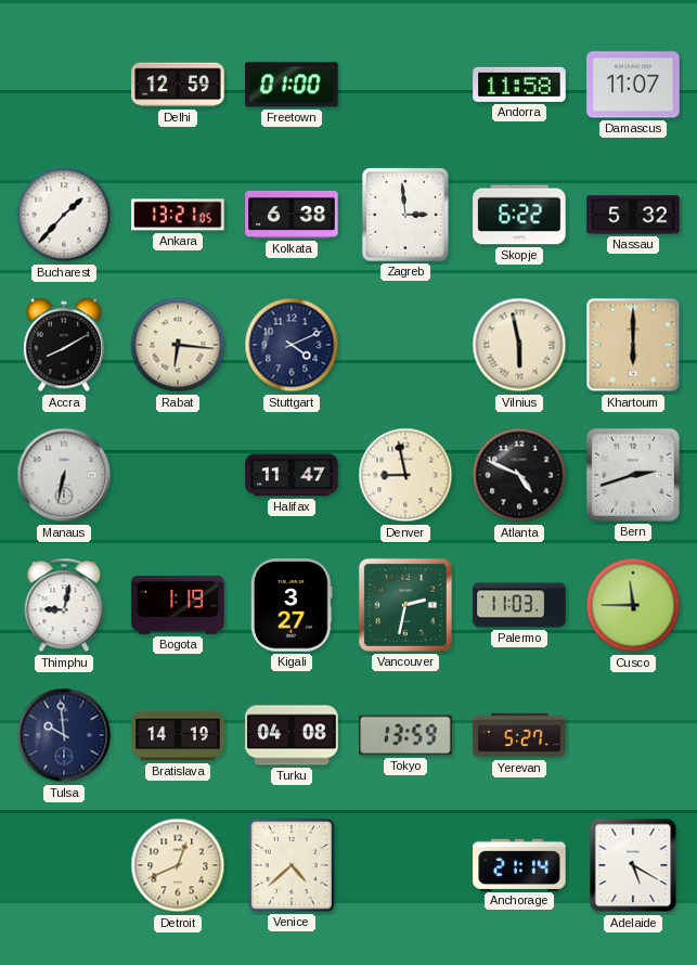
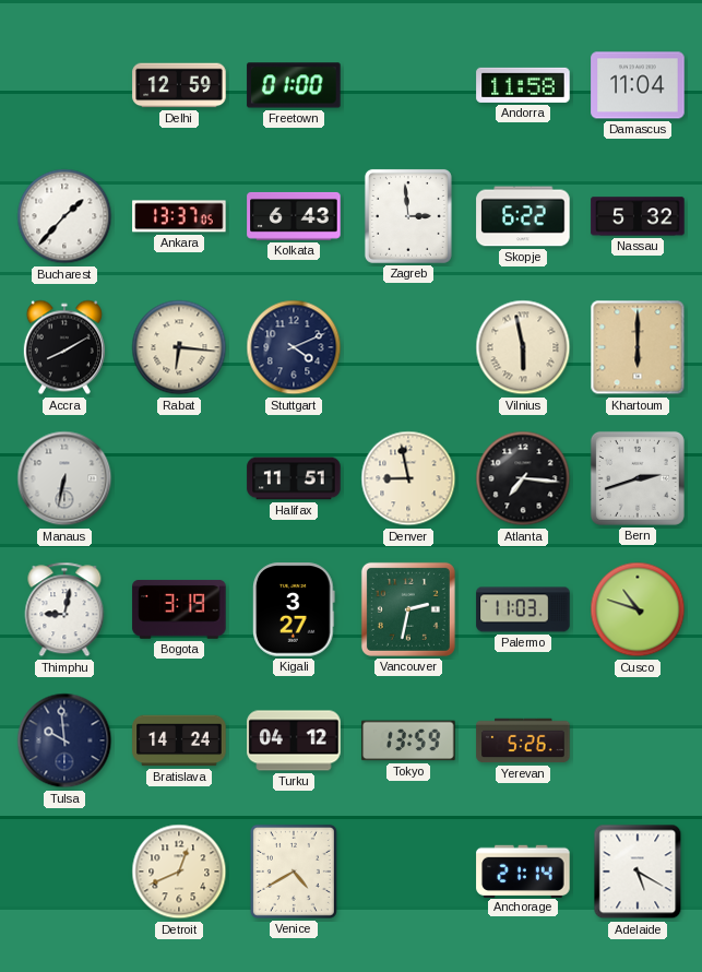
Damascus: 11:07 -> 11:04 (638, 85)
Ankara: 13:21 -> 13:37 (179, 216)
Kolkata: 6:38 -> 6:43 (294, 216)
Halifax: 11:47 -> 11:51 (294, 478)
Atlanta: 4:49 -> 7:16 (523, 478)
Bogota: 1:19 -> 3:19 (179, 609)
Cusco: 11:45 -> 10:48 (638, 609)
Bratislava: 14:19 -> 14:24 (179, 740)
Turku: 04:08 -> 04:12 (294, 740)
Yerevan: 5:27 -> 5:26 (523, 740)
Venice: 4:38 -> 4:40 (294, 872)
